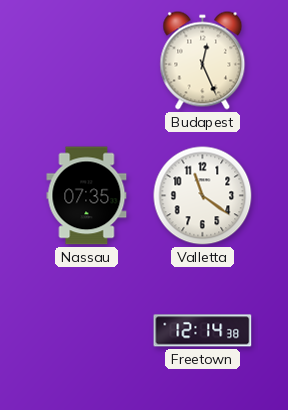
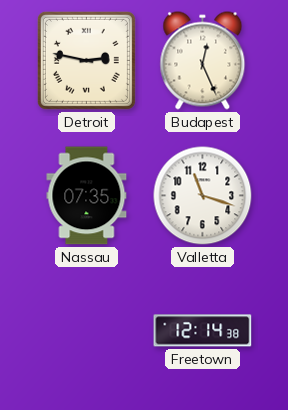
Detroit: none -> 2:47 (86, 60)
Valletta: 11:21 -> 11:18 (203, 196)
